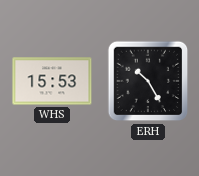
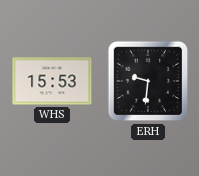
ERH: 10:25 -> 9:31 (148, 81)
